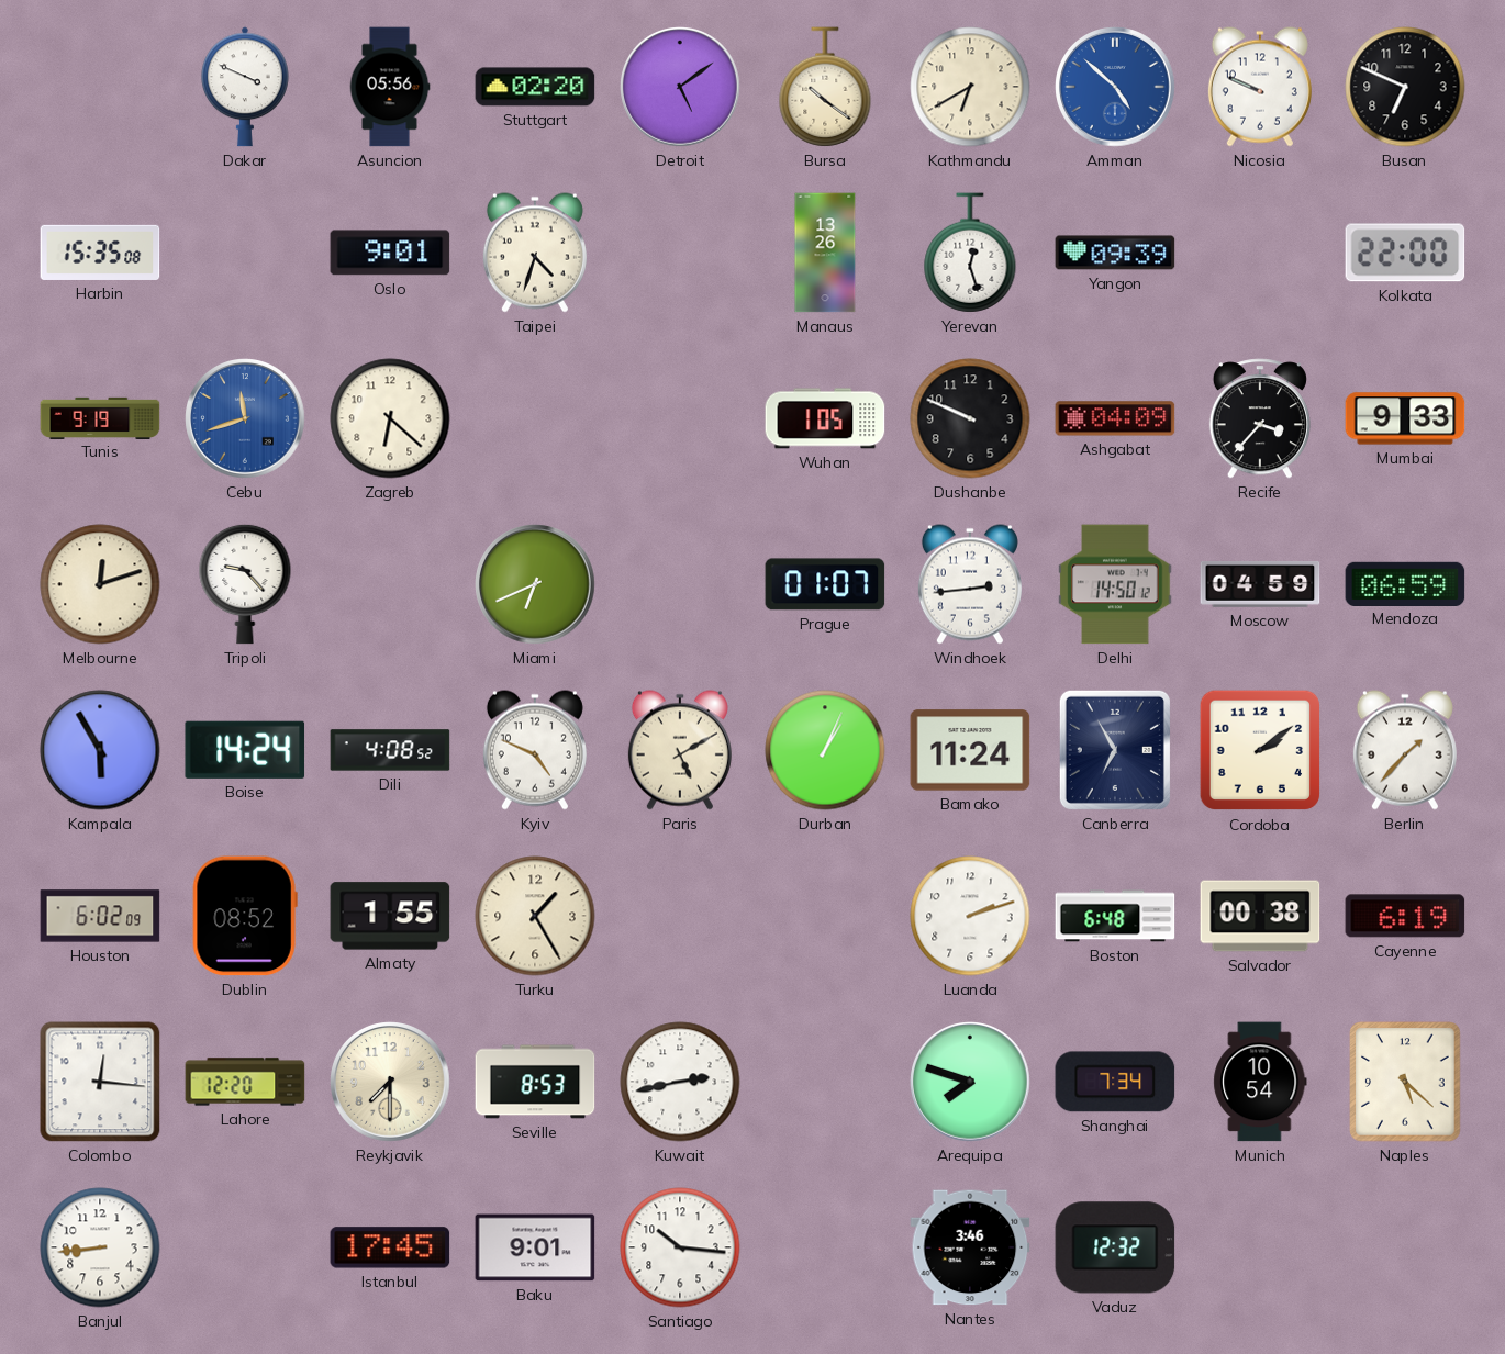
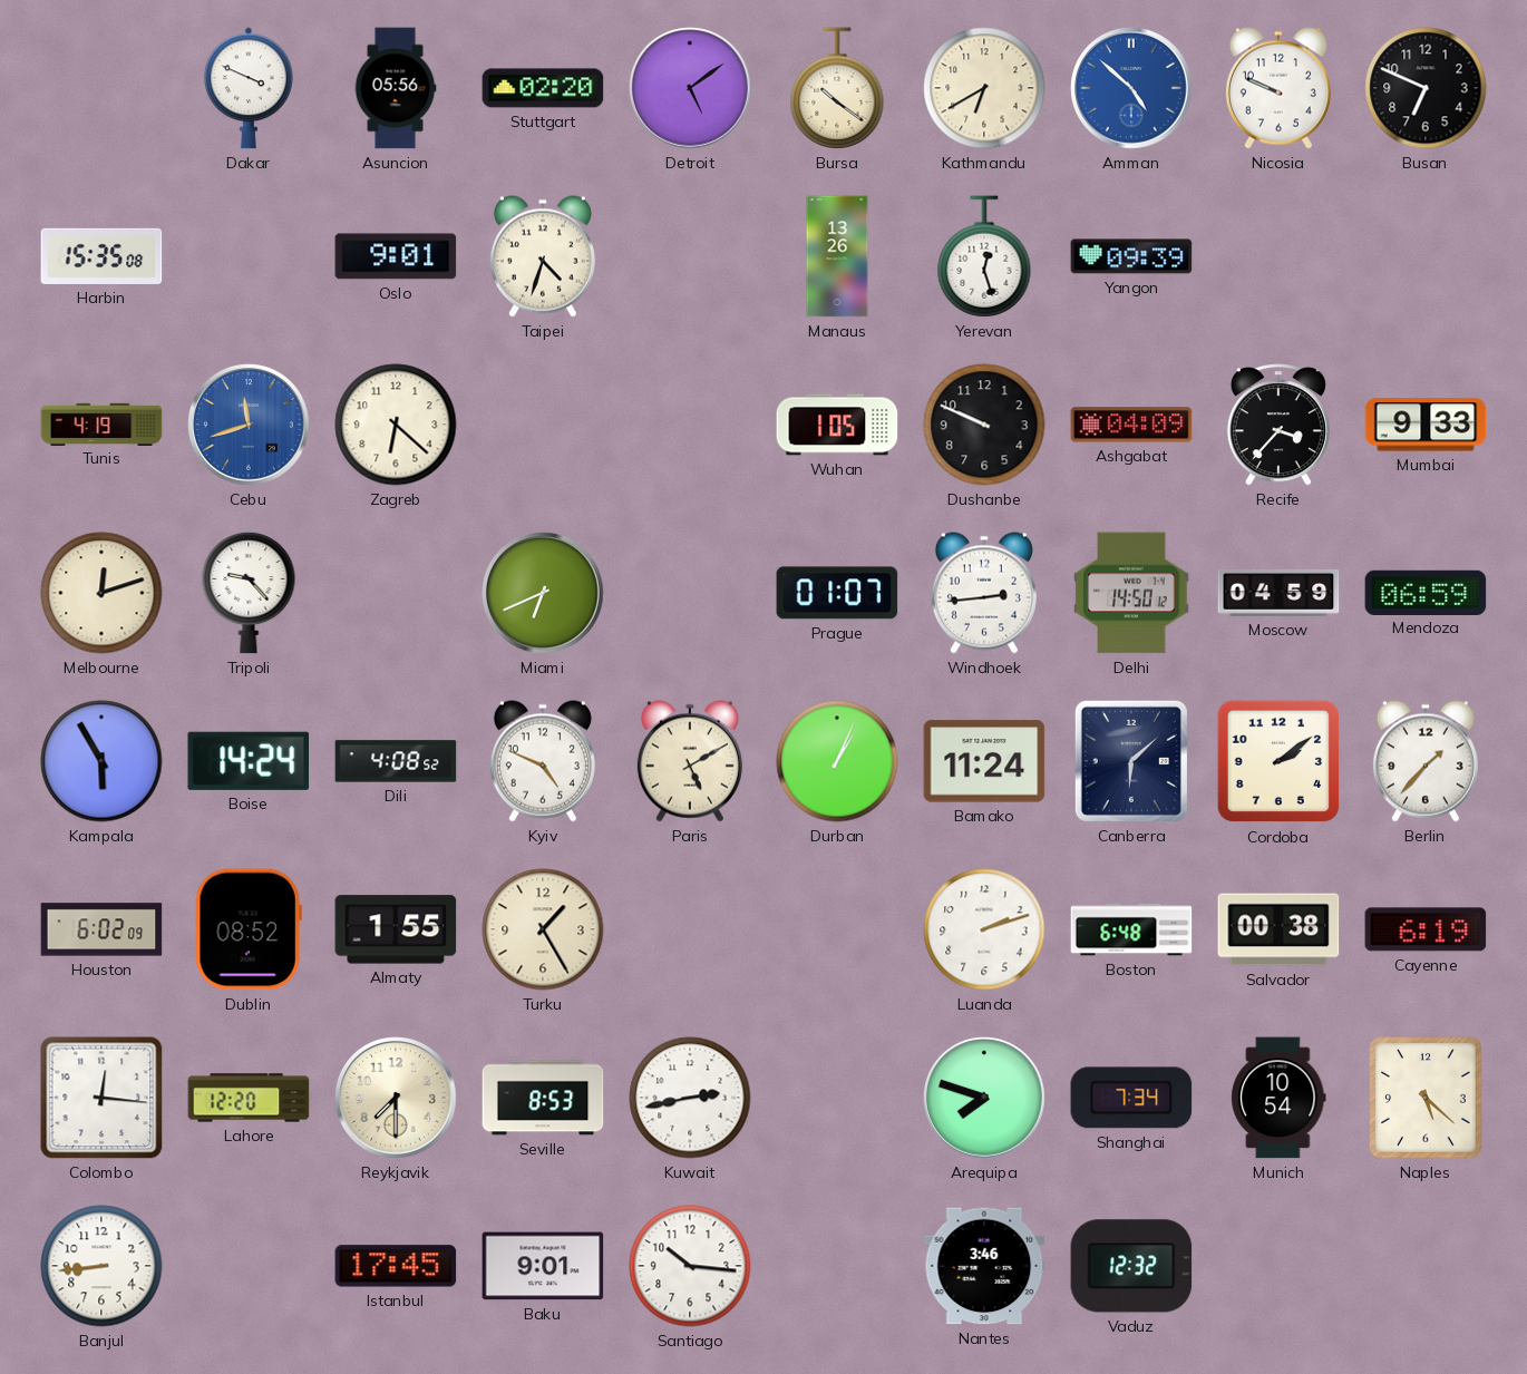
Kolkata: 22:00 -> none (1405, 253)
Tunis: 9:19 -> 4:19 (101, 423)
Canberra: 6:55 -> 6:08 (1131, 761)
